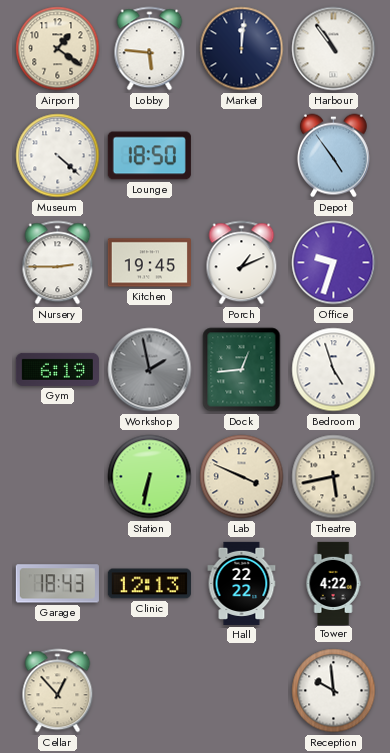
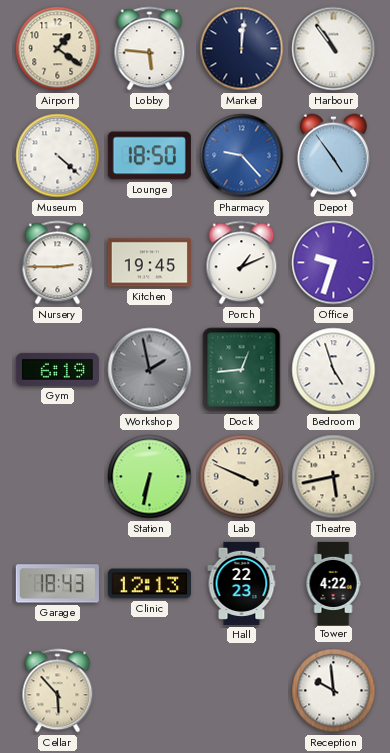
Pharmacy: none -> 9:23 (242, 156)
Hall: 22:22 -> 22:23 (242, 583)
Cellar: 12:53 -> 5:53 (58, 691)
